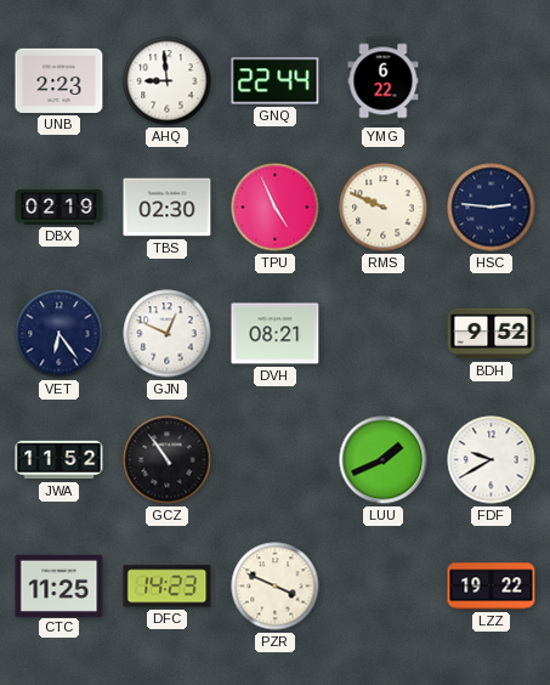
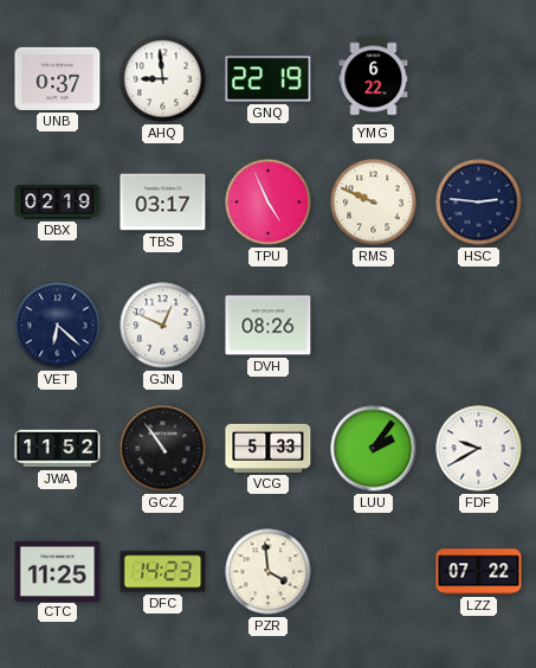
UNB: 2:23 -> 0:37 (58, 78)
GNQ: 22:44 -> 22:19 (269, 79)
TBS: 02:30 -> 03:17 (163, 203)
VET: 6:24 -> 6:22 (58, 326)
DVH: 08:21 -> 08:26 (269, 326)
BDH: 9:52 -> none (492, 334)
VCG: none -> 5:33 (269, 448)
LUU: 1:41 -> 2:06 (374, 449)
PZR: 3:49 -> 3:59 (269, 572)
LZZ: 19:22 -> 07:22 (479, 572)
